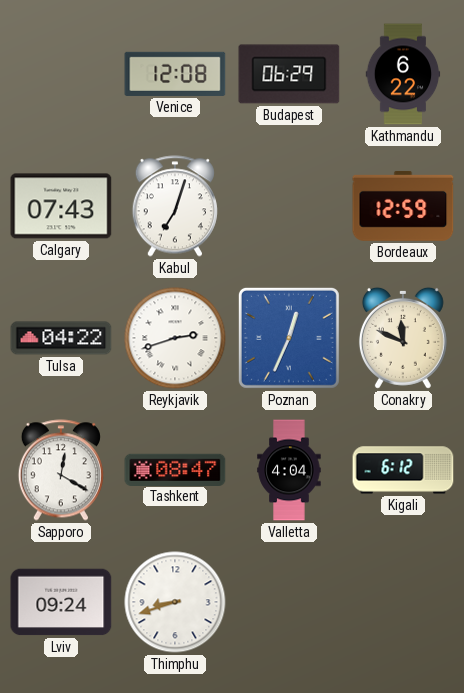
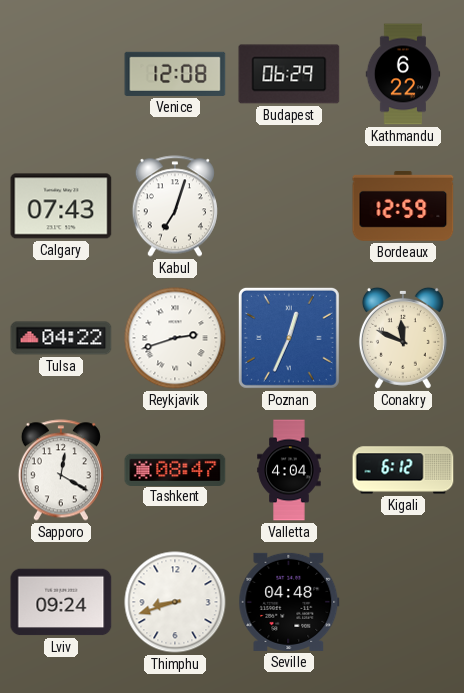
Seville: none -> 04:48 (289, 602)
